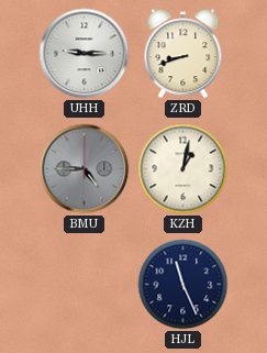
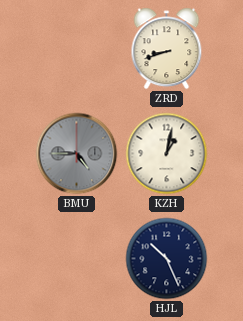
UHH: 9:15 -> none (85, 54)
HJL: 11:26 -> 10:26 (167, 259)
